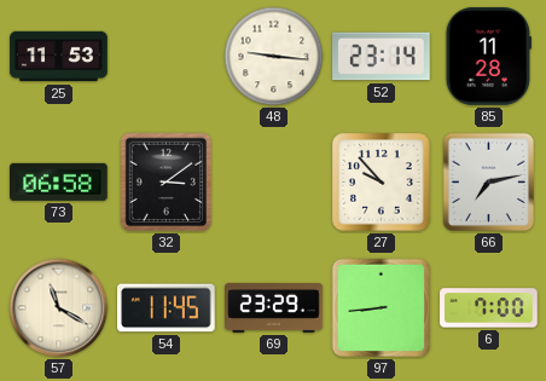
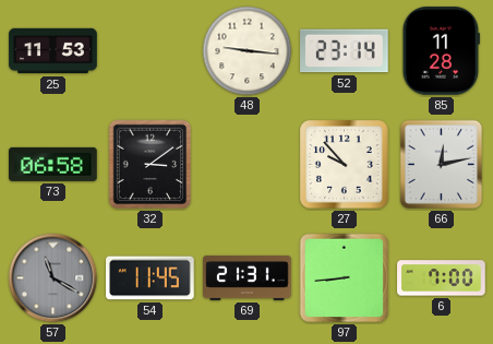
66: 7:13 -> 12:13 (442, 165)
57 dial: cream -> grey (53, 278)
69: 23:29 -> 21:31 (248, 277)
